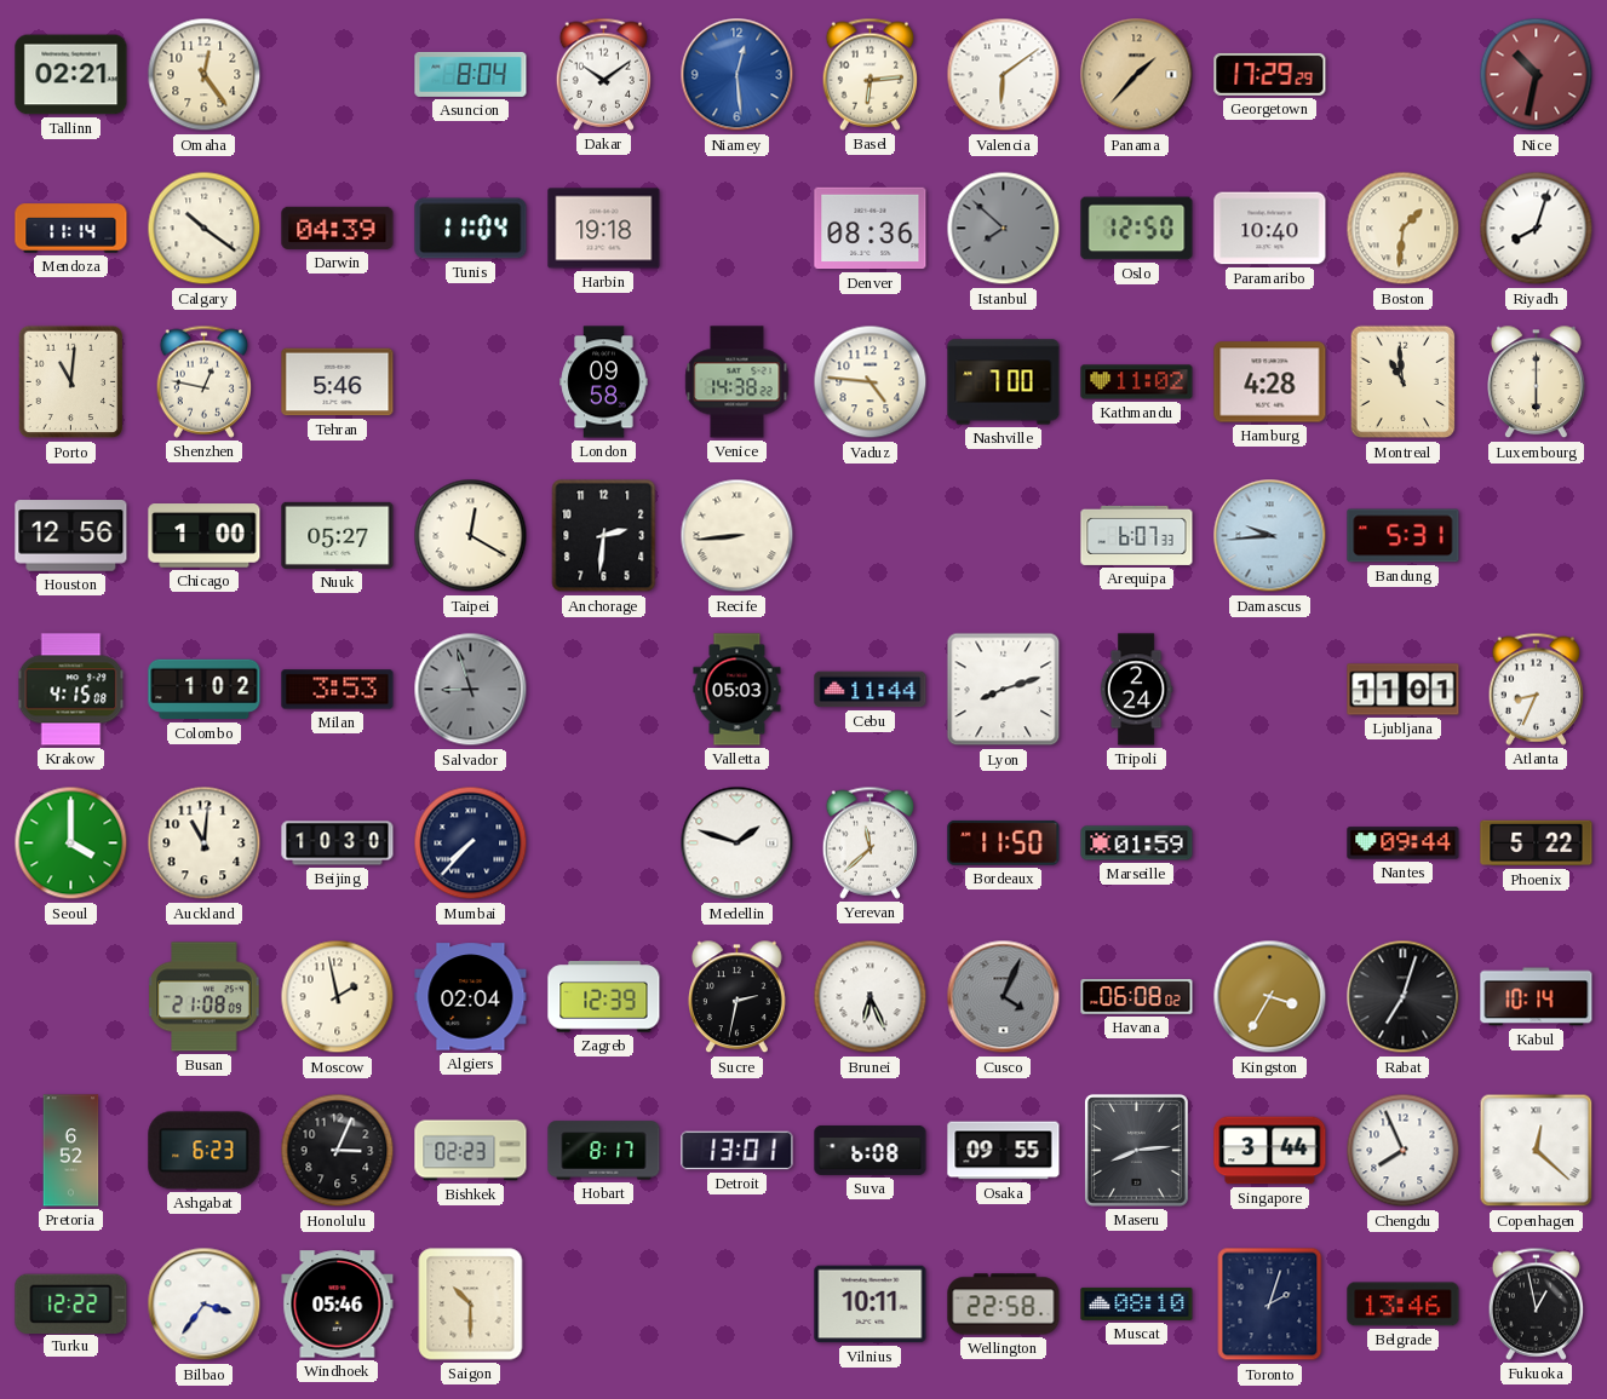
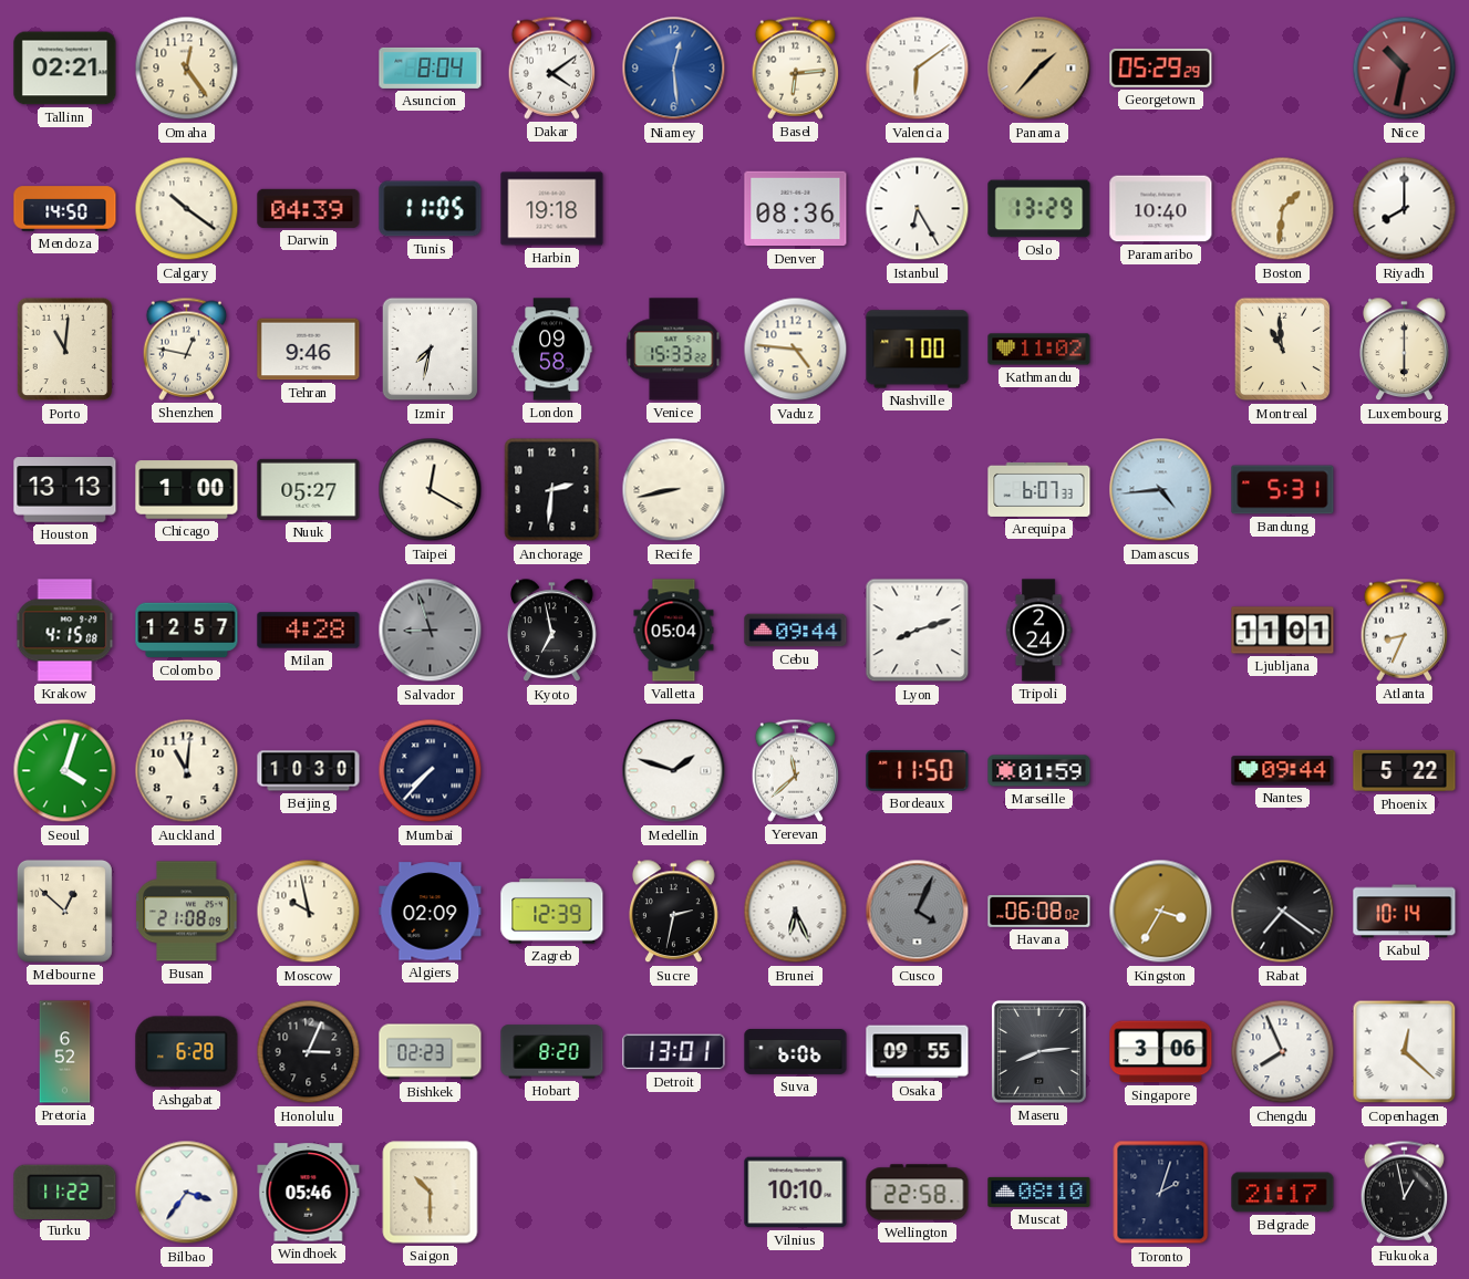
Dakar: 10:09 -> 4:09 (551, 67)
Georgetown: 17:29 -> 05:29 (1161, 67)
Mendoza: 11:14 -> 14:50 (65, 209)
Tunis: 11:04 -> 11:05 (431, 209)
Istanbul: 7:52 -> 6:25 (918, 209)
Istanbul dial: grey -> white (918, 209)
Oslo: 12:50 -> 13:29 (1039, 209)
Riyadh: 8:03 -> 8:00 (1405, 209)
Tehran: 5:46 -> 9:46 (309, 350)
Izmir: none -> 7:32 (431, 350)
Venice: 14:38 -> 15:33 (674, 350)
Hamburg: 4:28 -> none (1270, 382)
Houston: 12:56 -> 13:13 (65, 490)
Recife: 8:44 -> 8:43 (674, 490)
Damascus: 9:44 -> 4:44 (1161, 490)
Colombo: 1:02 -> 12:57 (187, 631)
Milan: 3:53 -> 4:28 (309, 631)
Kyoto: none -> 6:58 (552, 631)
Valletta: 05:03 -> 05:04 (674, 631)
Cebu: 11:44 -> 09:44 (796, 631)
Seoul: 4:00 -> 4:03 (65, 771)
Melbourne: none -> 12:52 (64, 911)
Moscow: 1:58 -> 9:58 (309, 912)
Algiers: 02:04 -> 02:09 (431, 912)
Rabat: 7:03 -> 7:21 (1283, 912)
Ashgabat: 6:23 -> 6:28 (187, 1052)
Hobart: 8:17 -> 8:20 (552, 1052)
Suva: 6:08 -> 6:06 (796, 1051)
Singapore: 3:44 -> 3:06 (1161, 1052)
Turku: 12:22 -> 11:22 (65, 1192)
Vilnius: 10:11 -> 10:10 (796, 1193)
Belgrade: 13:46 -> 21:17 (1283, 1193)
